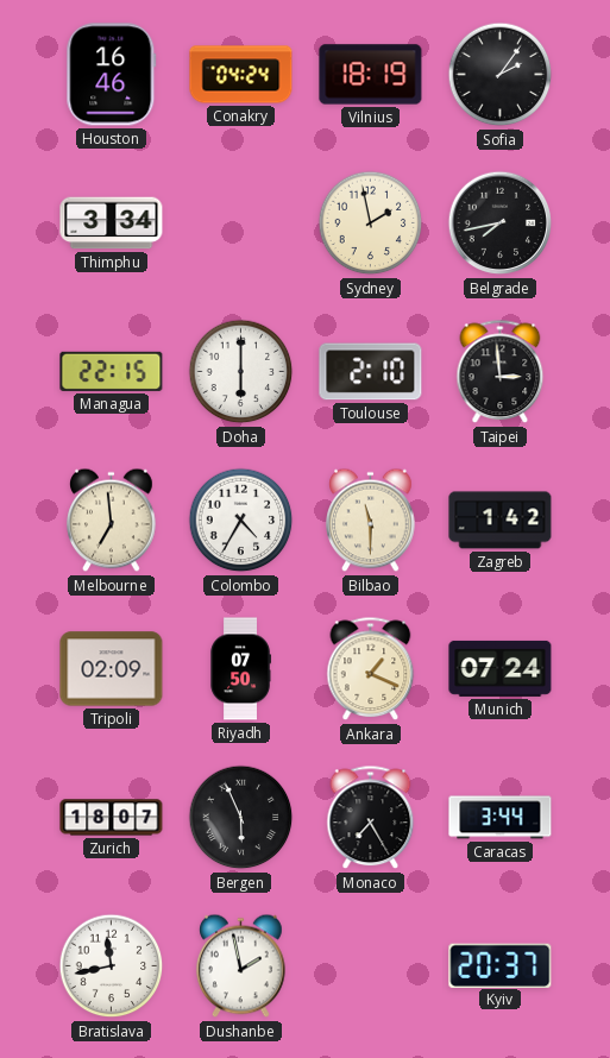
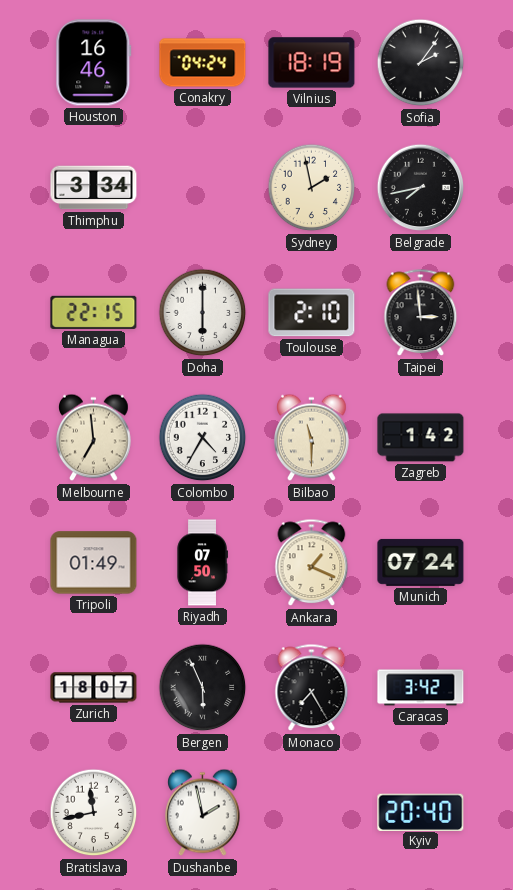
Tripoli: 02:09 -> 01:49 (94, 563)
Caracas: 3:44 -> 3:42 (421, 688)
Kyiv: 20:37 -> 20:40 (421, 812)
